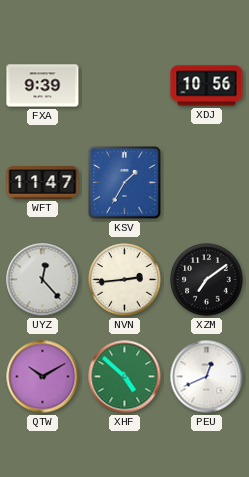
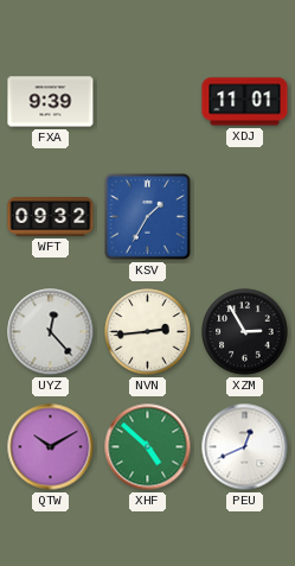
XDJ: 10:56 -> 11:01 (245, 102)
WFT: 11:47 -> 09:32 (51, 217)
XZM: 7:09 -> 2:55 (245, 332)
